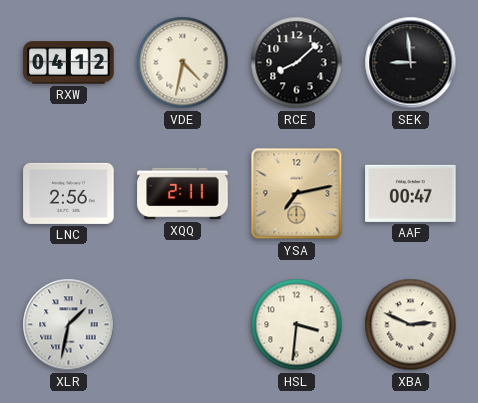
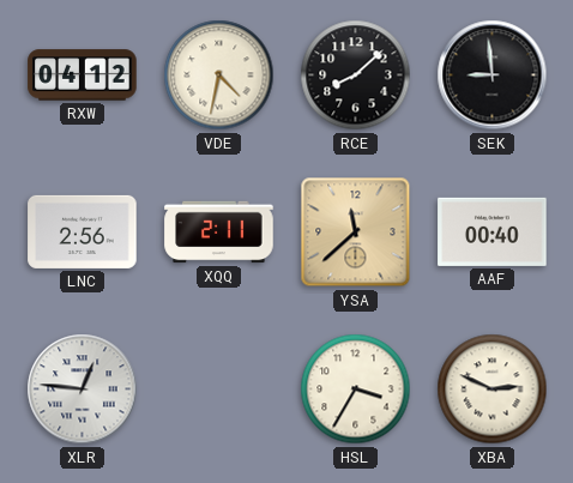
YSA: 7:13 -> 11:38 (356, 233)
AAF: 00:47 -> 00:40 (493, 231)
XLR: 1:32 -> 12:46 (83, 390)
HSL: 3:31 -> 3:35 (356, 390)
